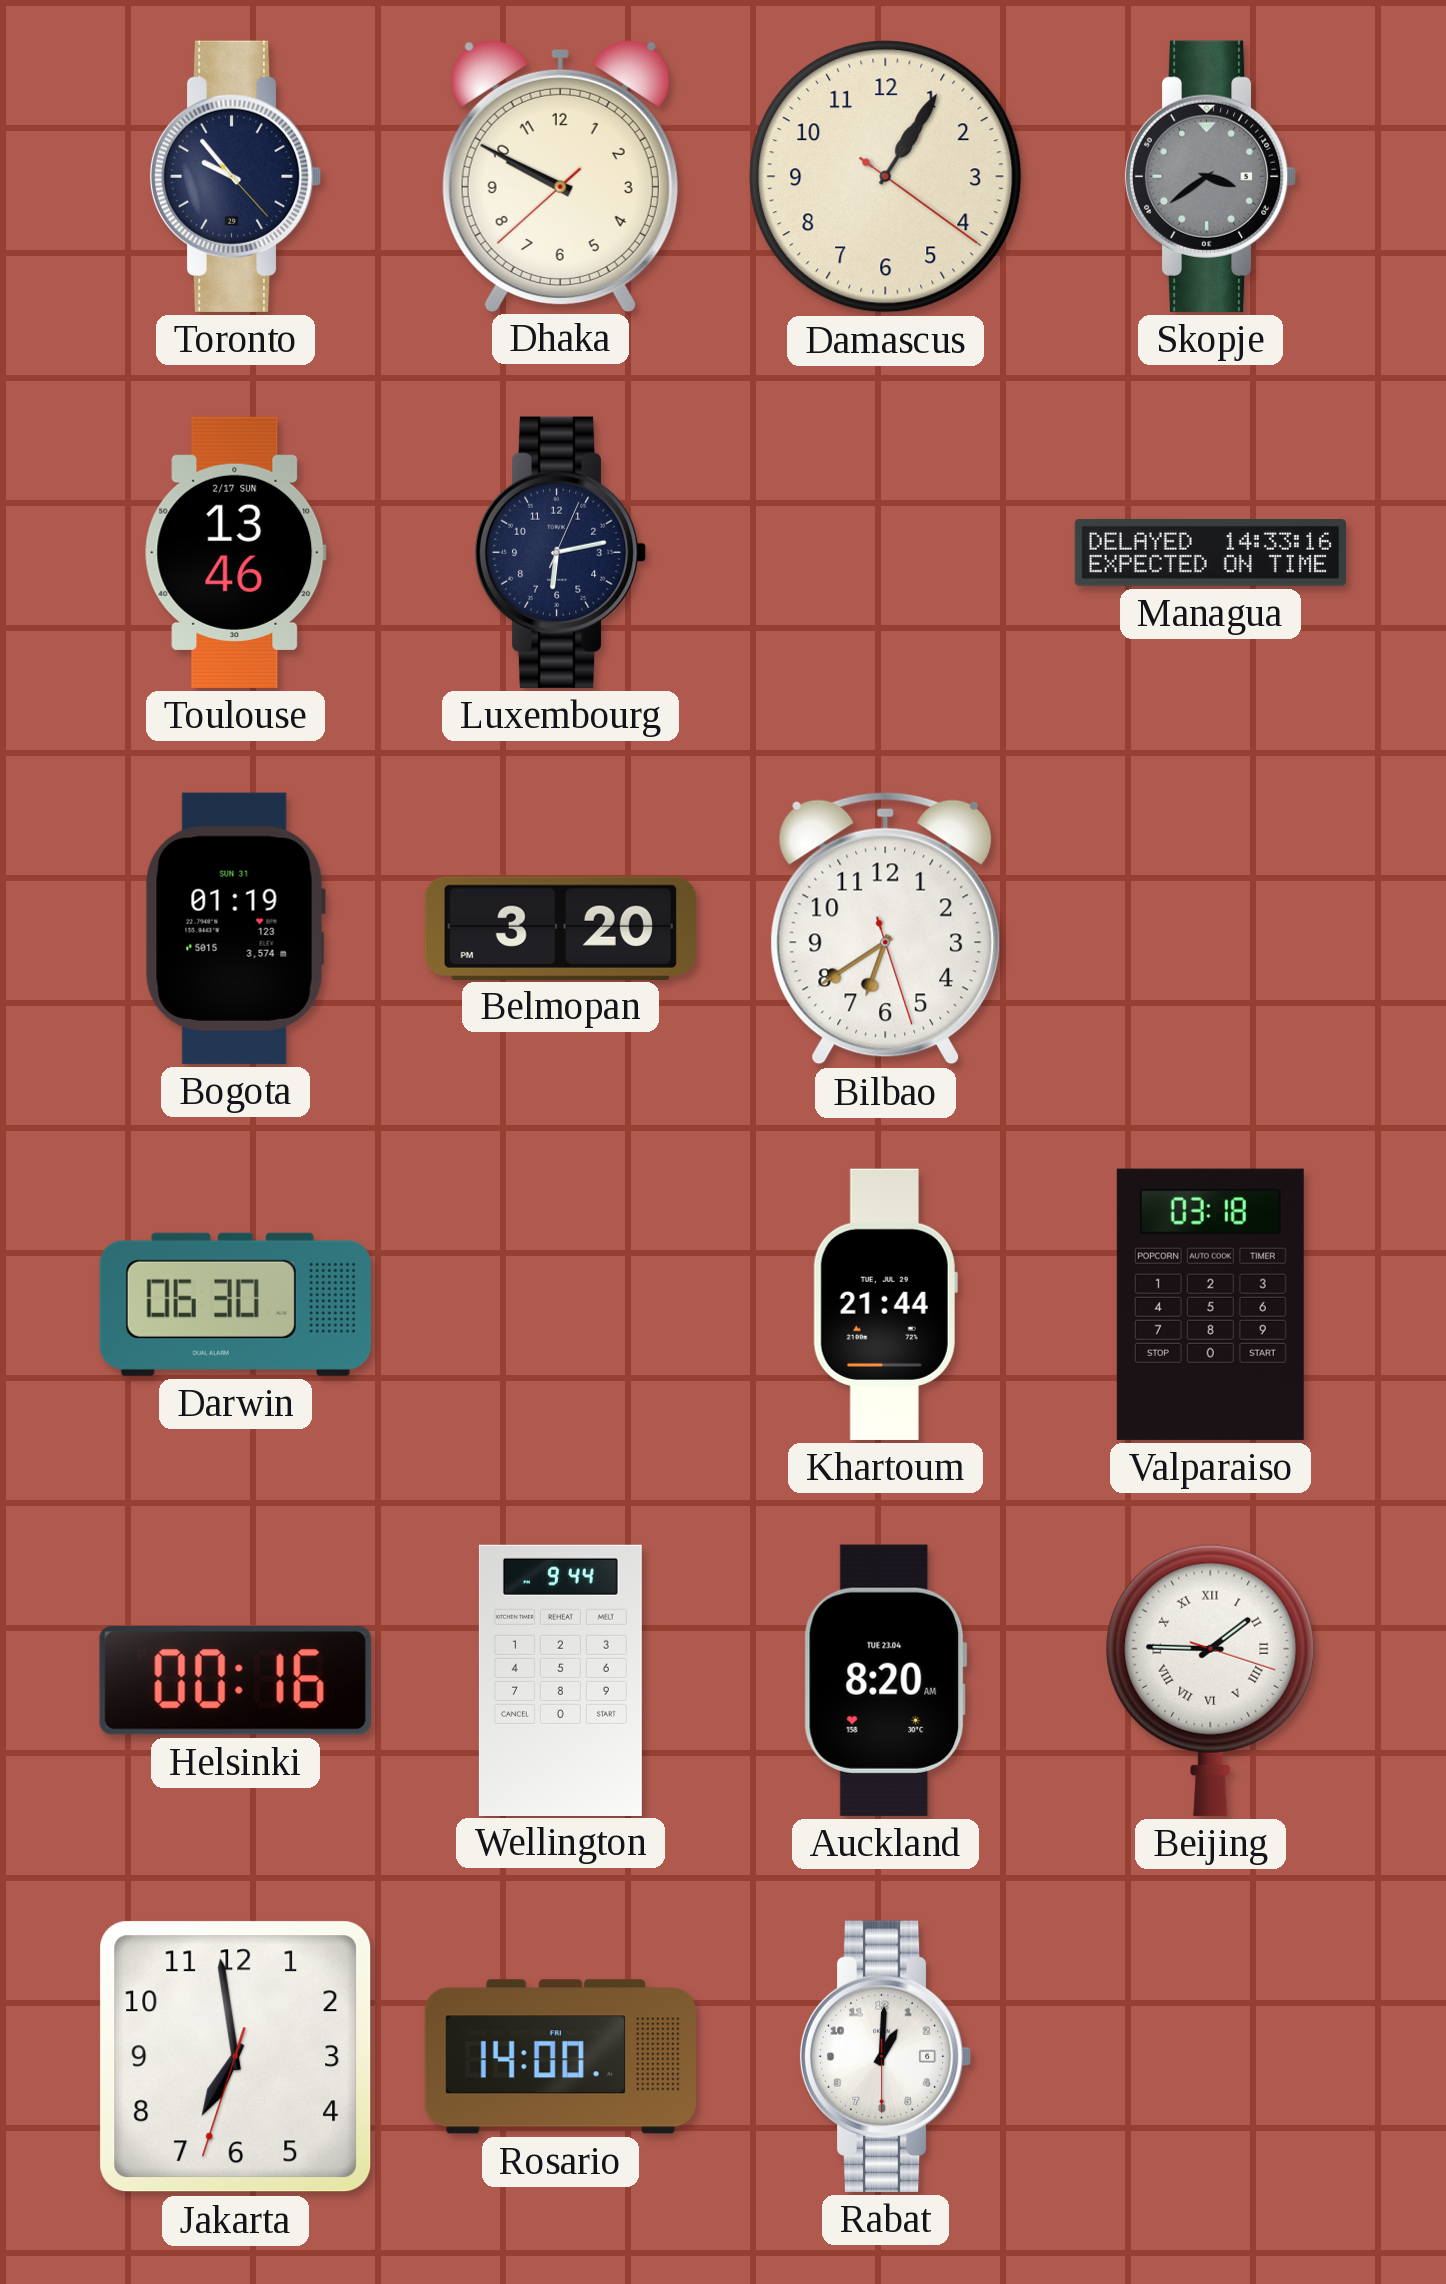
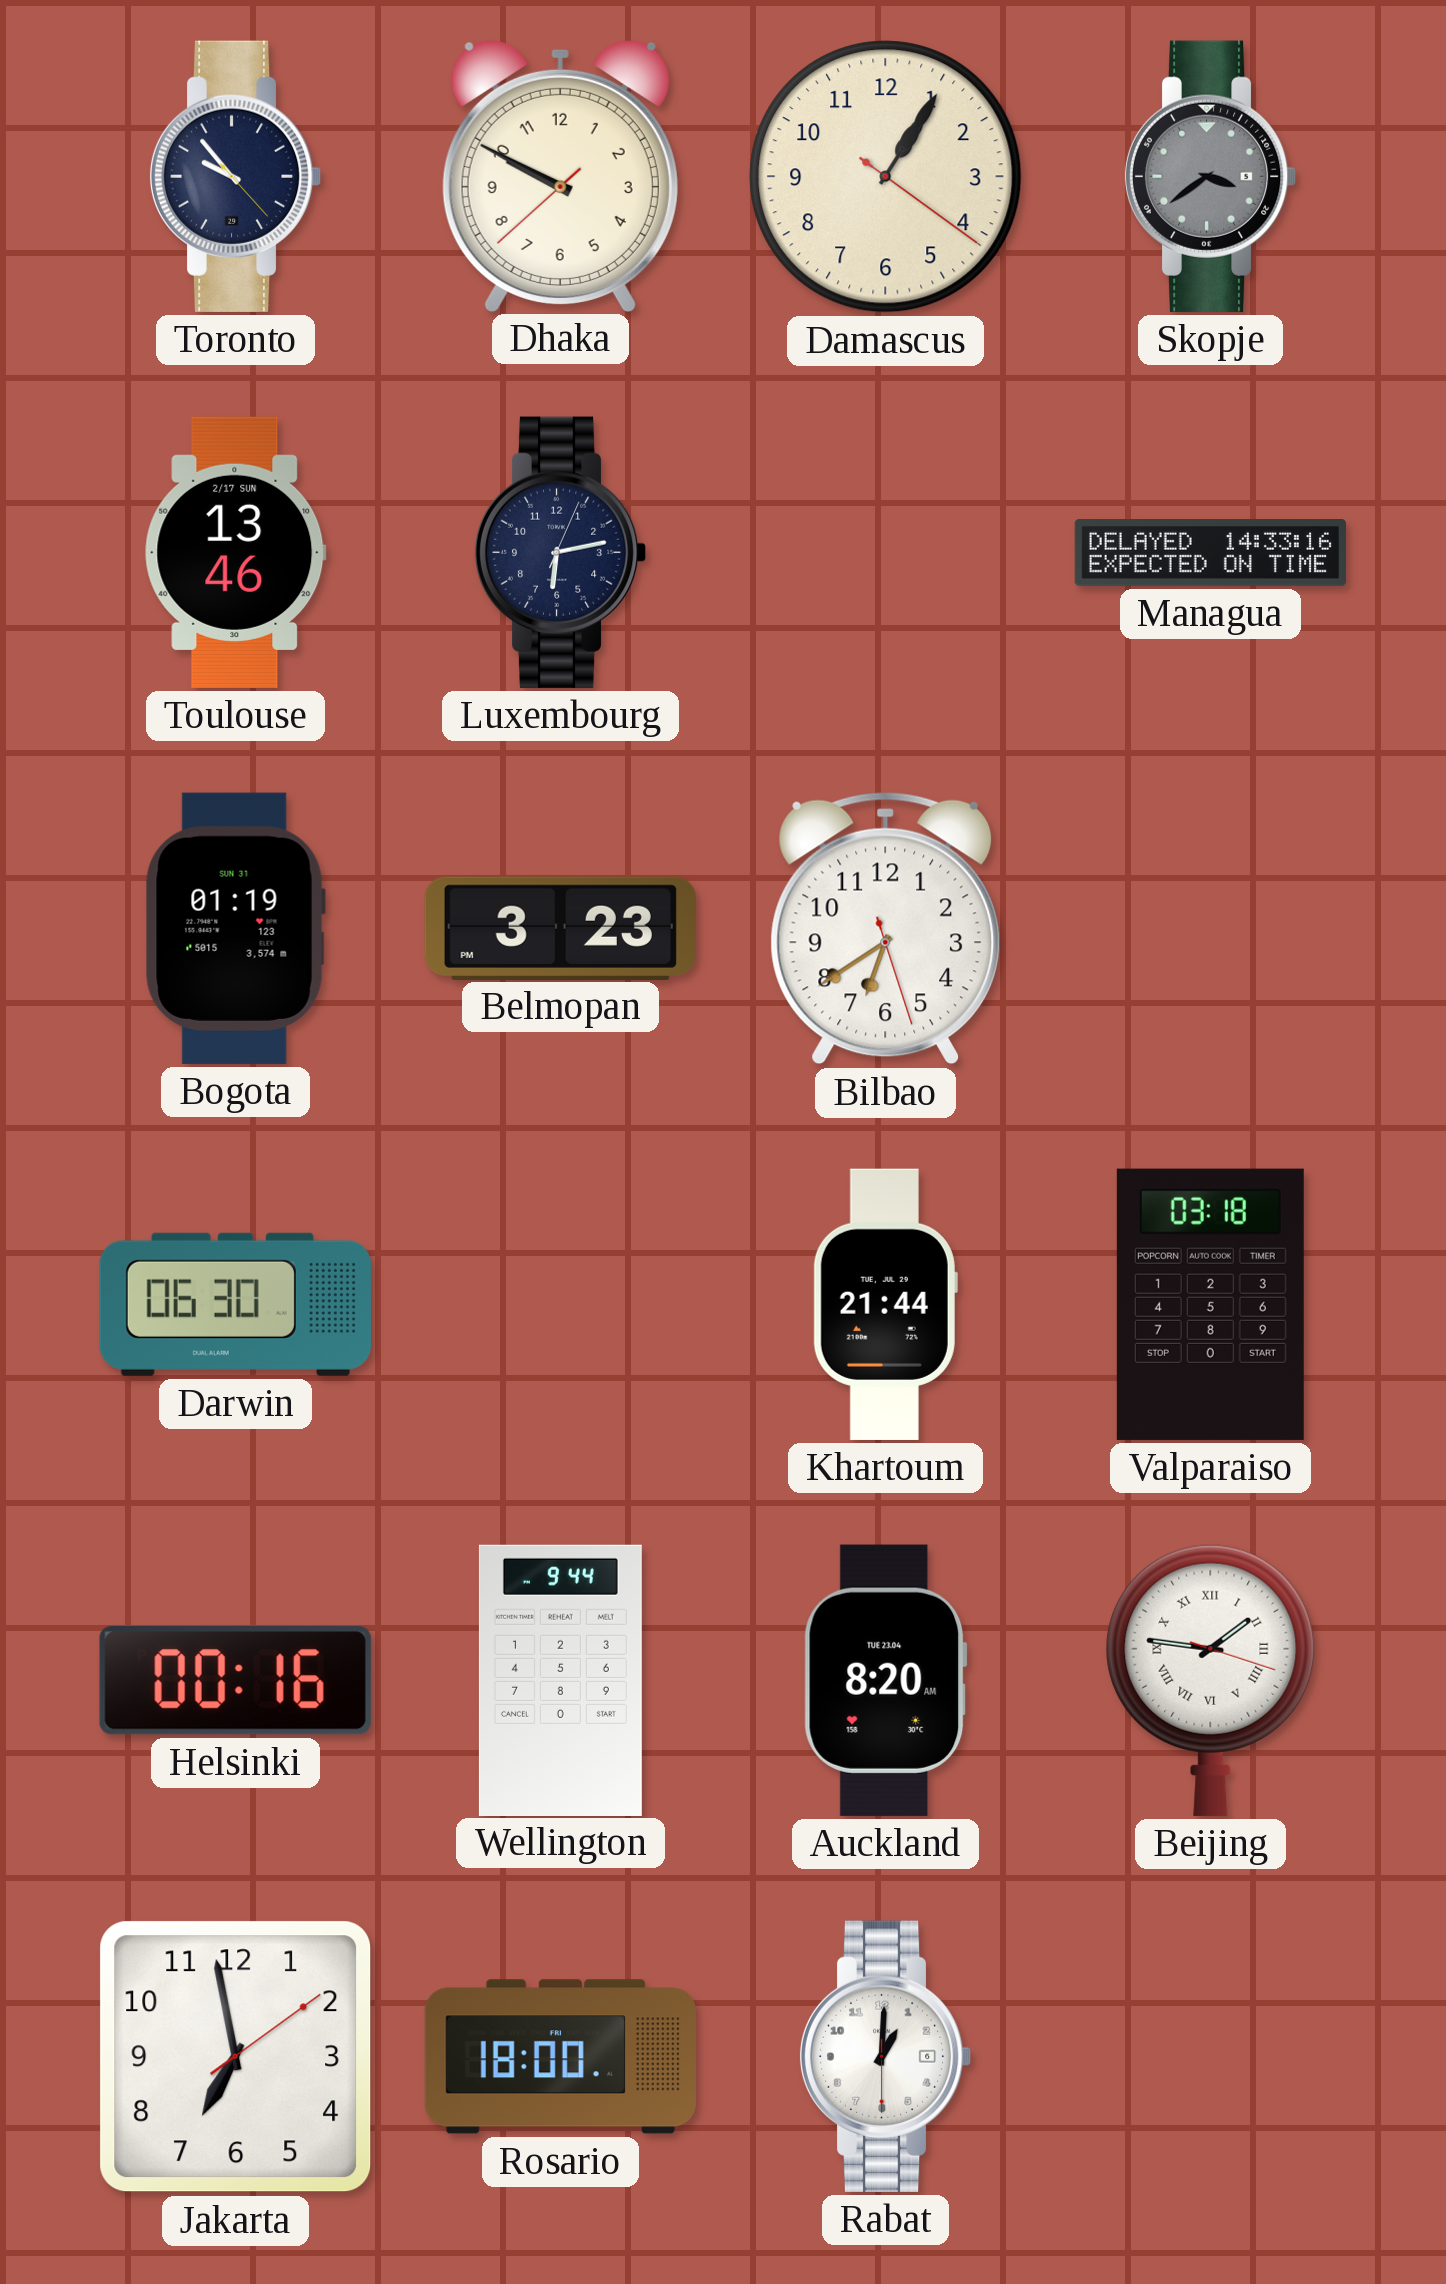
Belmopan: 3:20 -> 3:23 (560, 928)
Beijing: 1:45 -> 1:46 (1211, 1680)
Jakarta: 6:58:33 -> 6:58:09 (236, 2057)
Rosario: 14:00 -> 18:00 (560, 2057)
